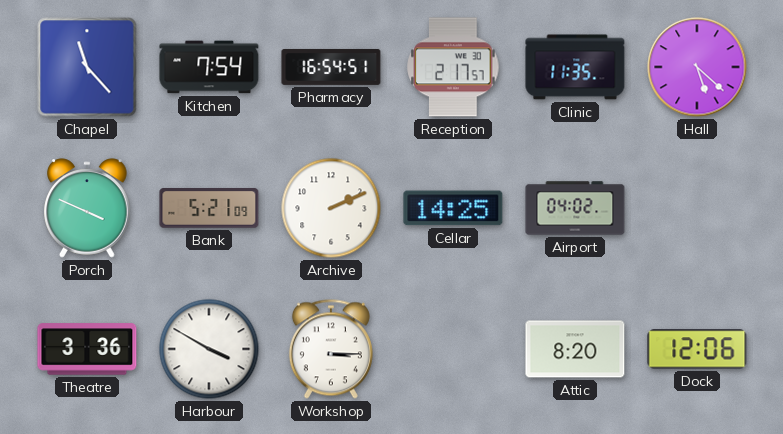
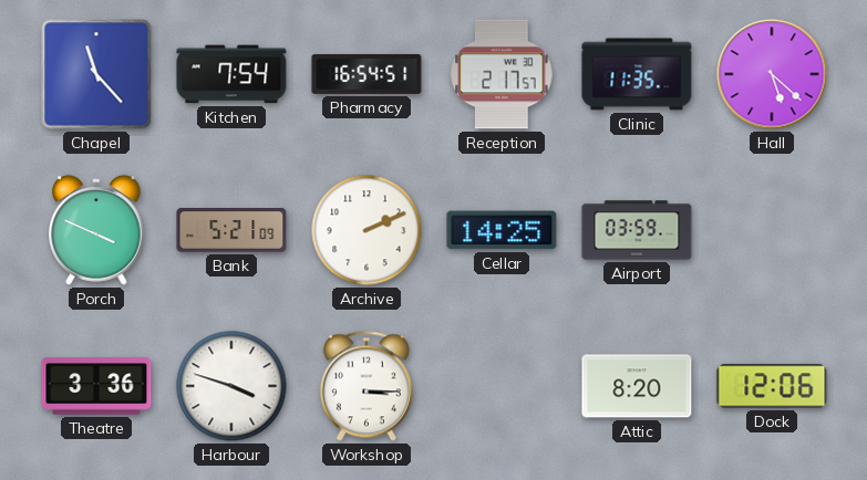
Airport: 04:02 -> 03:59 (637, 230)
Harbour: 3:50 -> 3:48 (231, 386)
